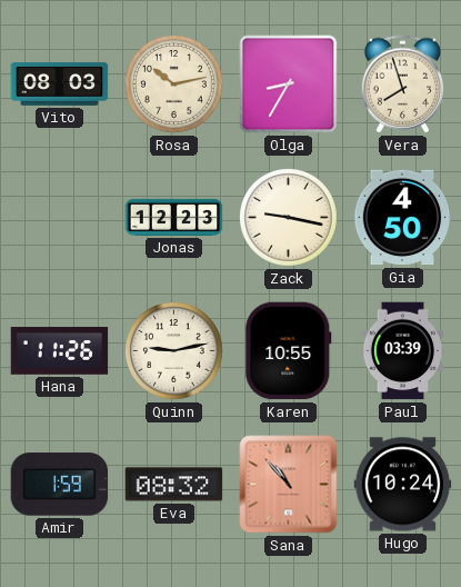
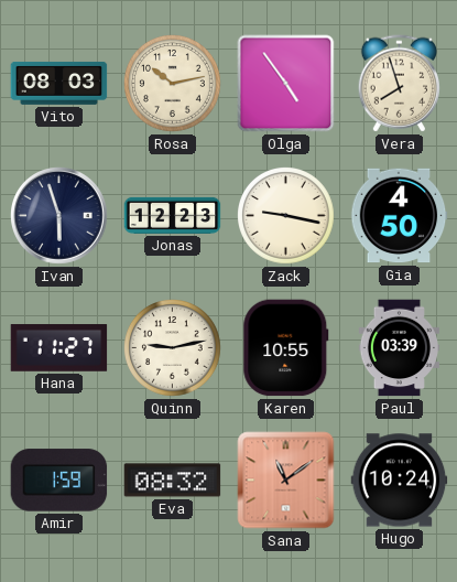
Olga: 8:35 -> 4:54 (286, 84)
Ivan: none -> 5:57 (59, 216)
Hana: 11:26 -> 11:27 (59, 348)
Sana: 10:53 -> 11:09 (286, 481)
